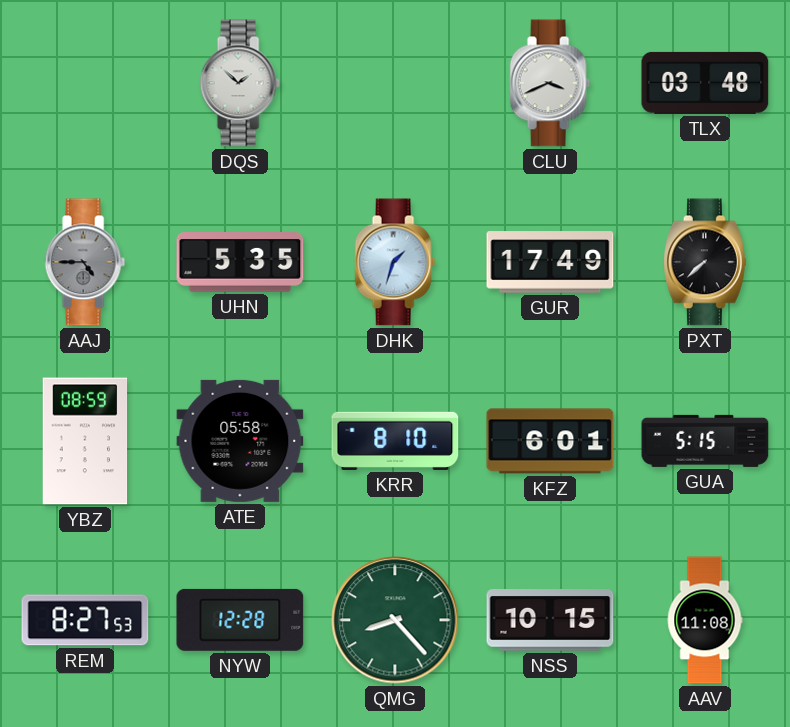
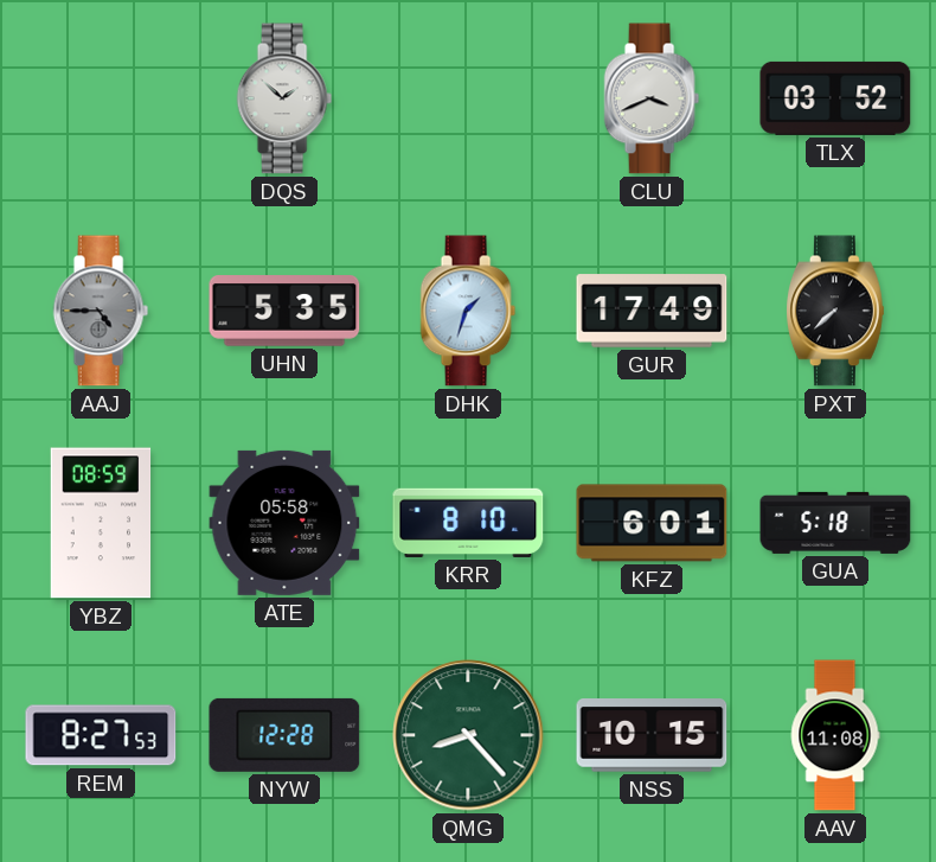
TLX: 03:48 -> 03:52 (835, 98)
GUA: 5:15 -> 5:18 (835, 523)
